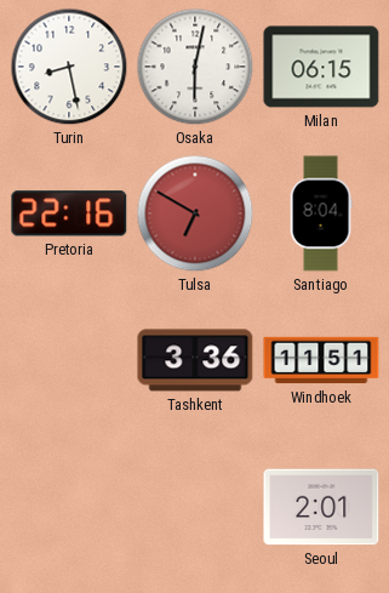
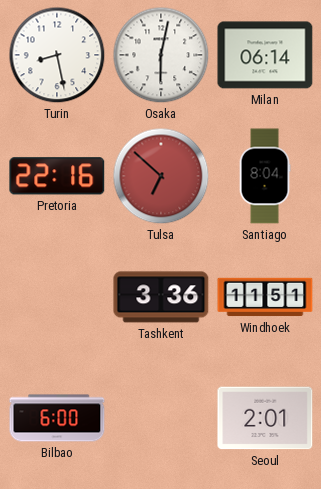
Milan: 06:15 -> 06:14 (265, 55)
Tulsa: 6:50 -> 6:52 (161, 176)
Bilbao: none -> 6:00 (57, 418)
